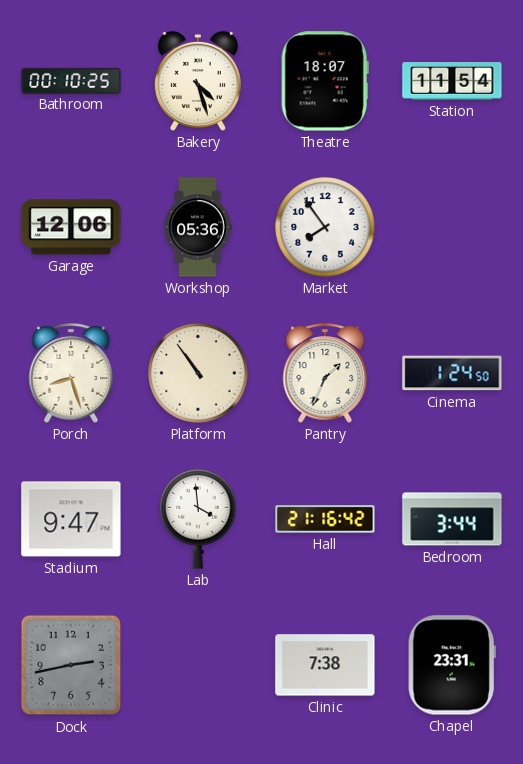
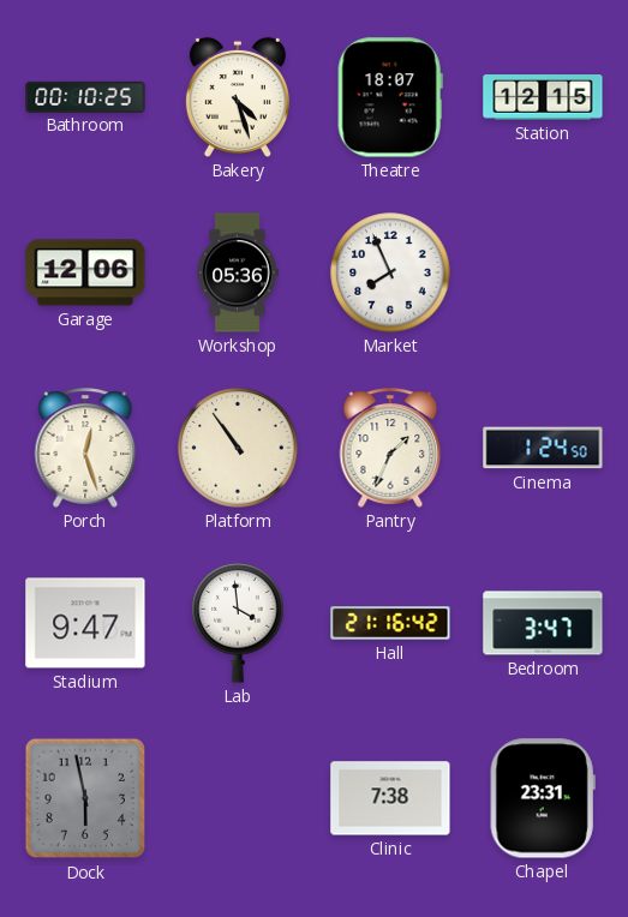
Station: 11:54 -> 12:15 (543, 98)
Market: 7:54 -> 7:56 (390, 272)
Porch: 8:27 -> 12:27 (85, 448)
Bedroom: 3:44 -> 3:47 (543, 623)
Dock: 2:43 -> 5:58 (85, 798)
